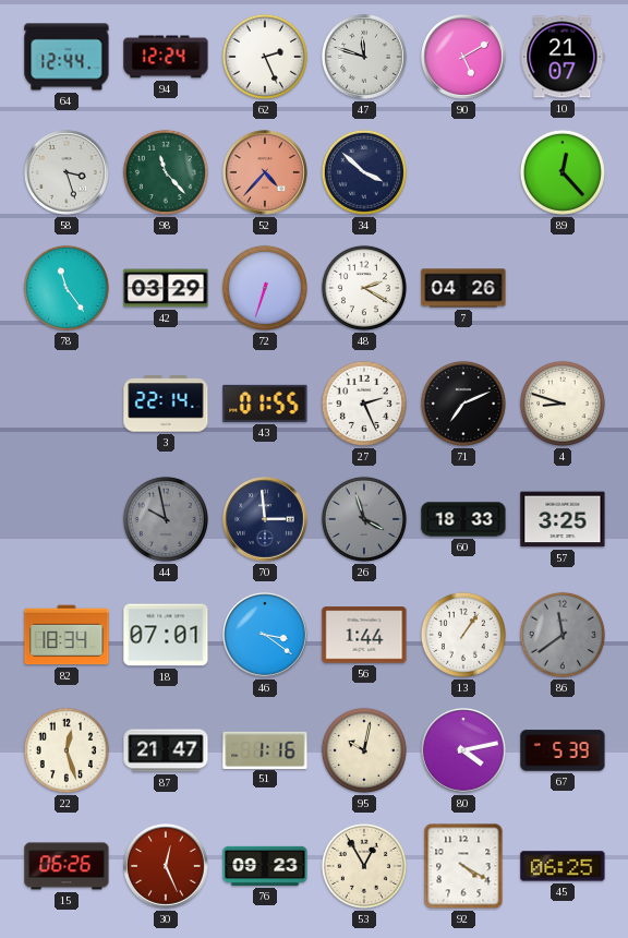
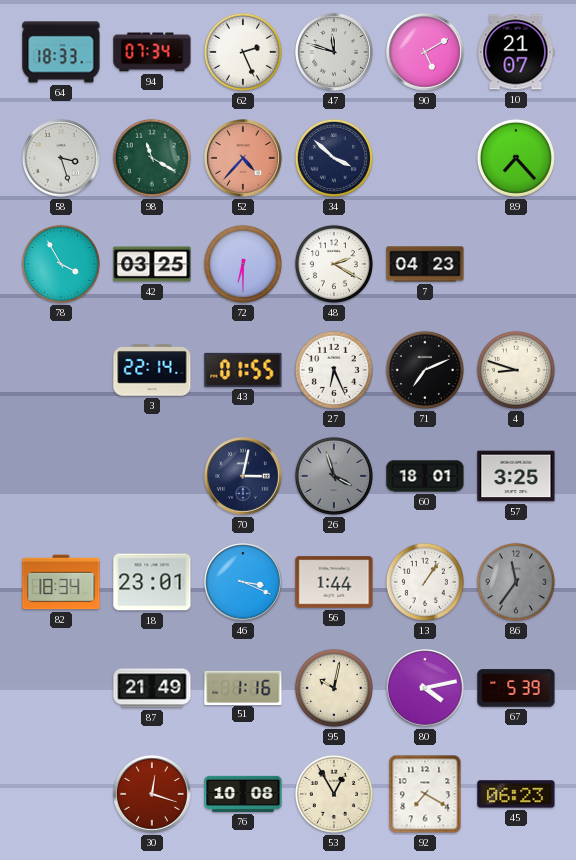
64: 12:44 -> 18:33 (61, 52)
94: 12:24 -> 07:34 (152, 52)
98: 11:23 -> 11:20 (152, 158)
89: 12:23 -> 7:23 (516, 158)
78: 11:24 -> 3:55 (61, 264)
42: 03:29 -> 03:25 (152, 264)
72: 6:33 -> 6:30 (243, 264)
7: 04:26 -> 04:23 (425, 264)
27: 2:26 -> 6:26 (334, 370)
44: 9:58 -> none (166, 519)
70: 2:59 -> 3:02 (243, 476)
60: 18:33 -> 18:01 (425, 476)
18: 07:01 -> 23:01 (152, 582)
46: 3:21 -> 3:19 (243, 582)
86: 11:39 -> 11:36 (516, 582)
22: 12:27 -> none (67, 750)
87: 21:47 -> 21:49 (152, 688)
15: 06:26 -> none (67, 866)
30: 12:26 -> 12:18 (152, 794)
76: 09:23 -> 10:08 (243, 794)
92: 4:20 -> 7:20 (425, 794)
45: 06:25 -> 06:23 (516, 794)
